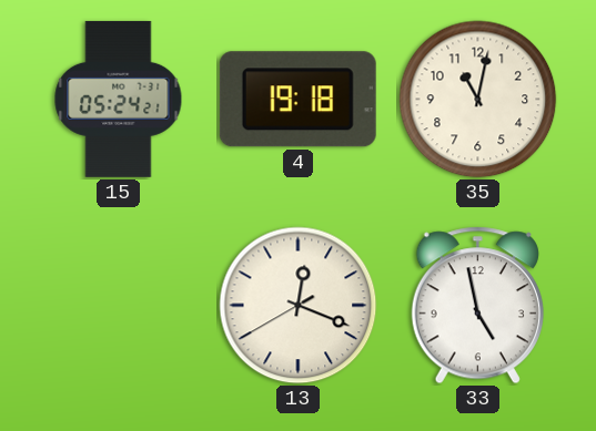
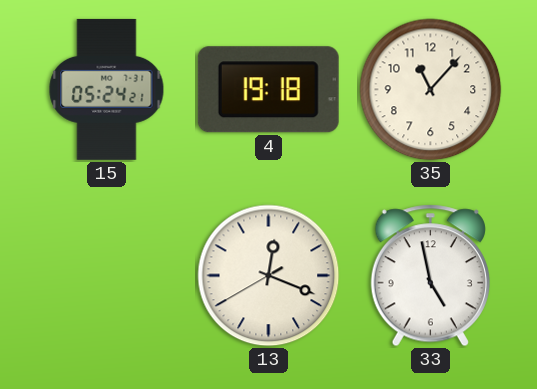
35: 11:02 -> 11:07 (431, 90)
